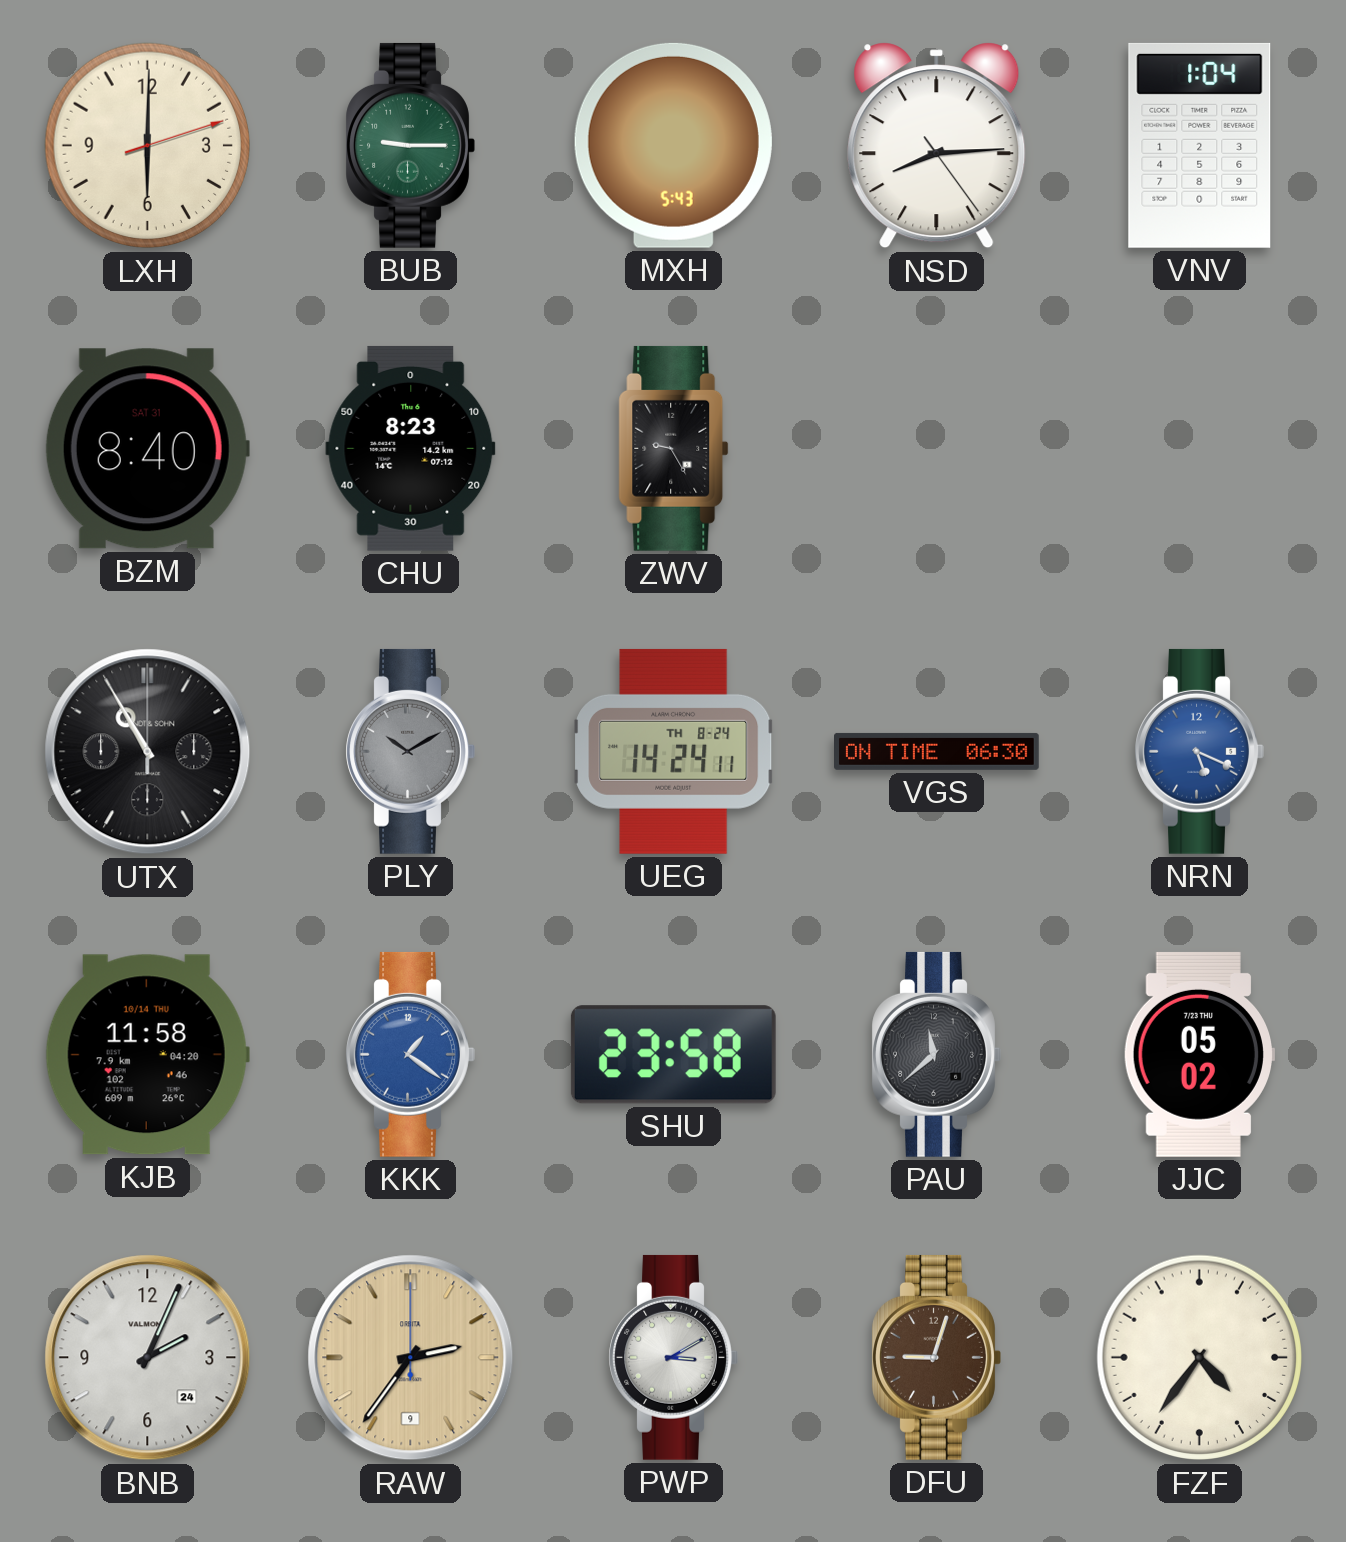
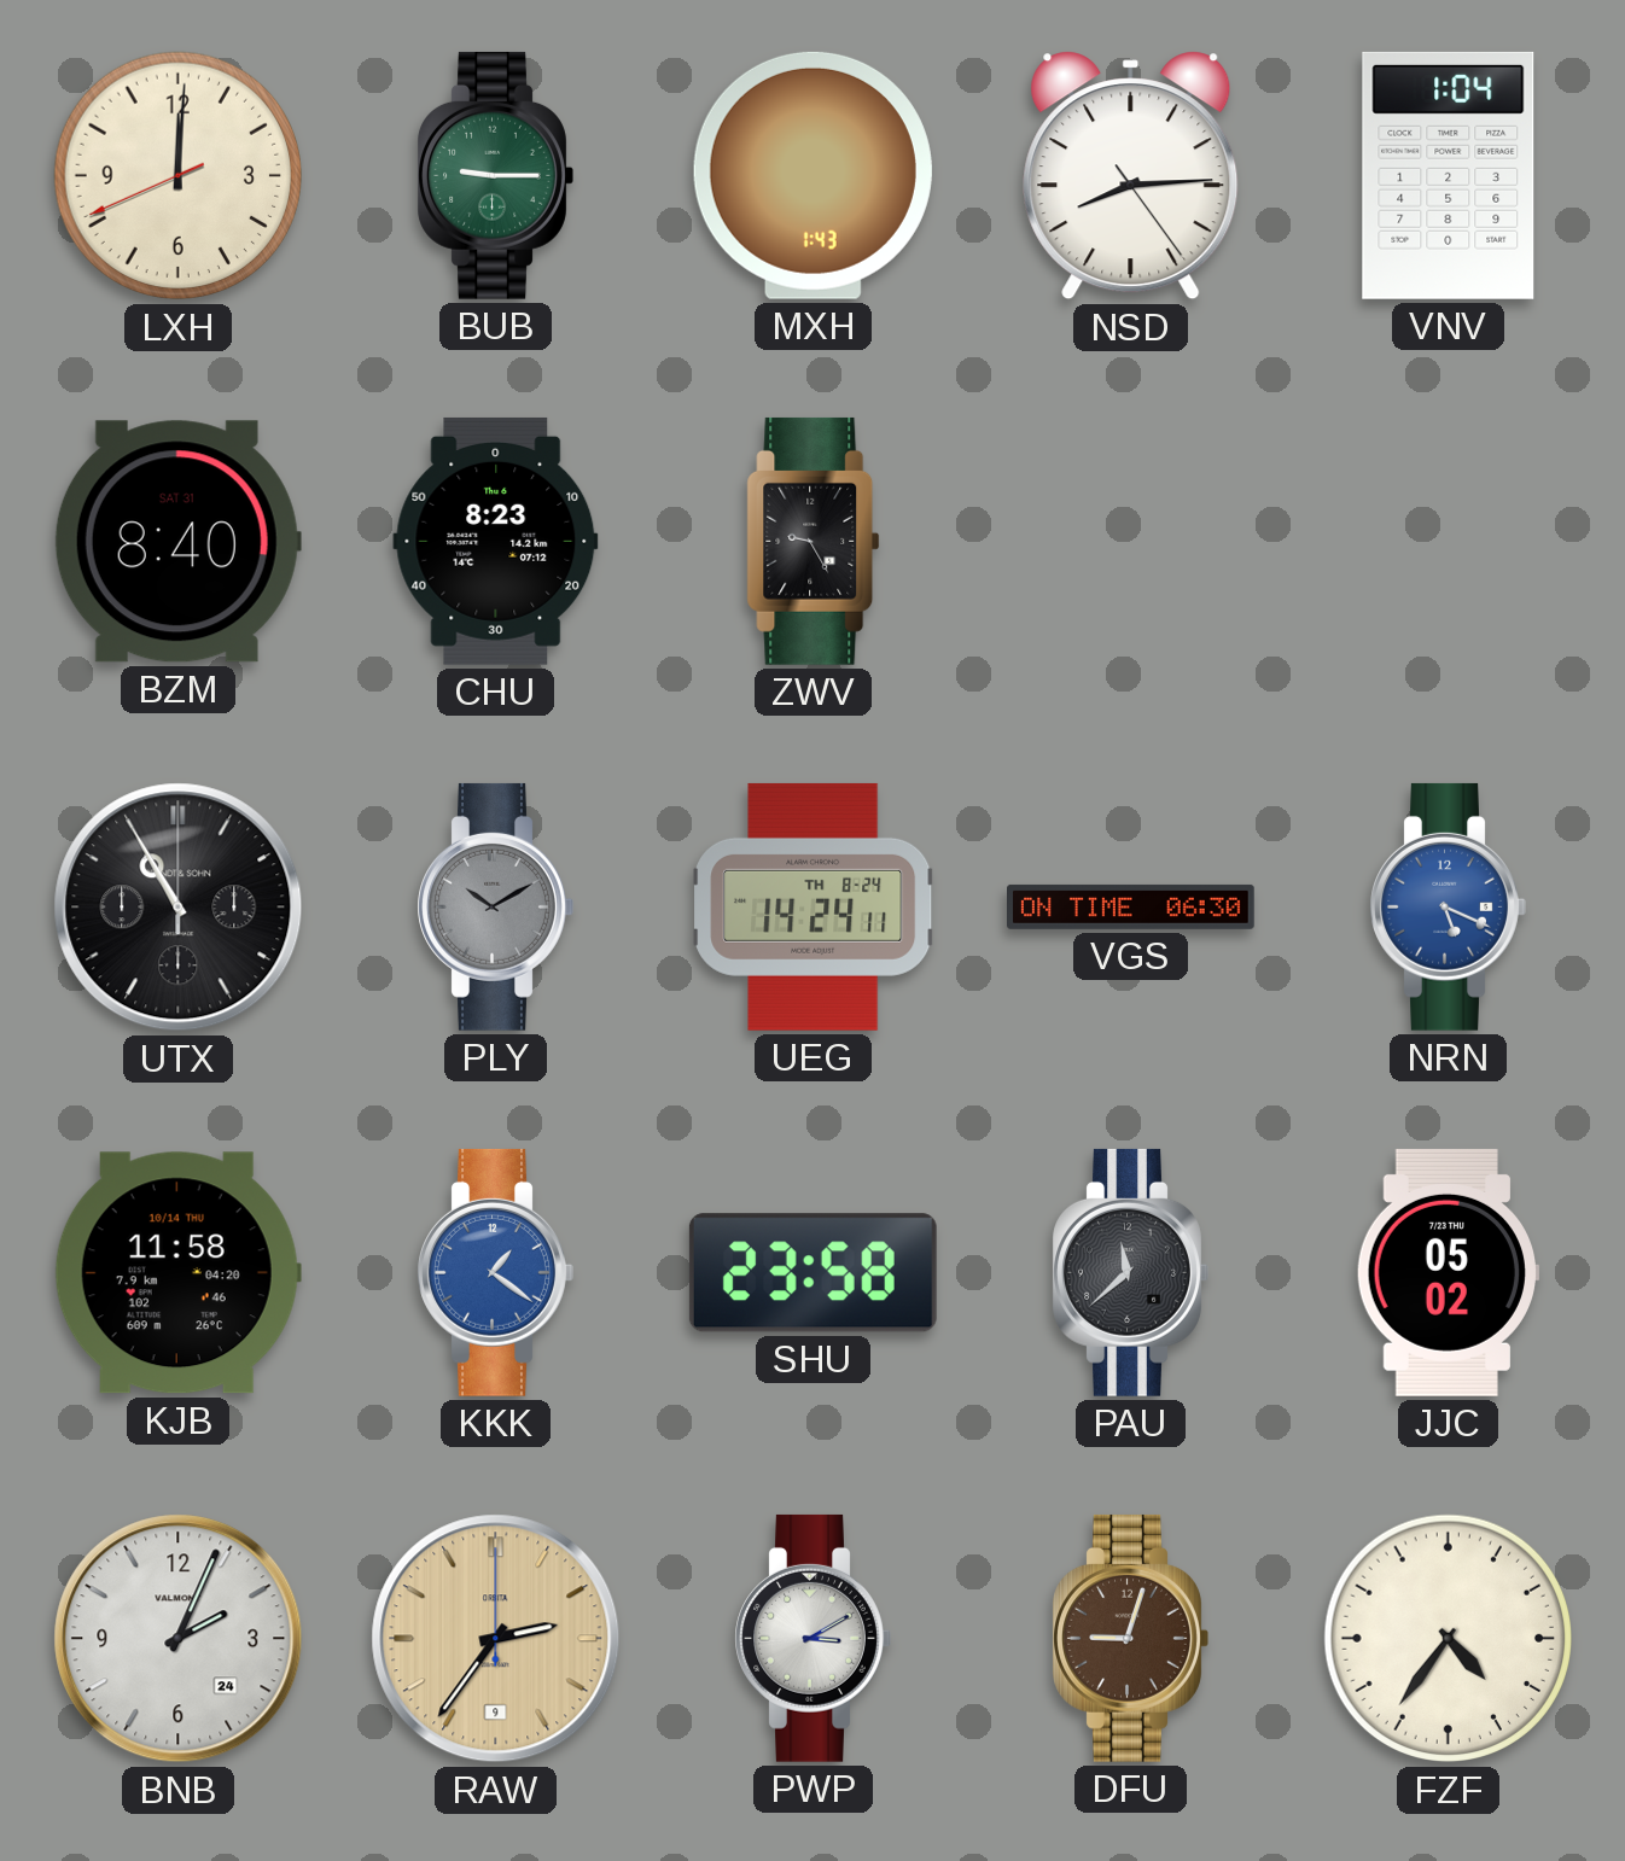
LXH: 6:00 -> 12:00 (179, 176)
MXH: 5:43 -> 1:43 (812, 175)
